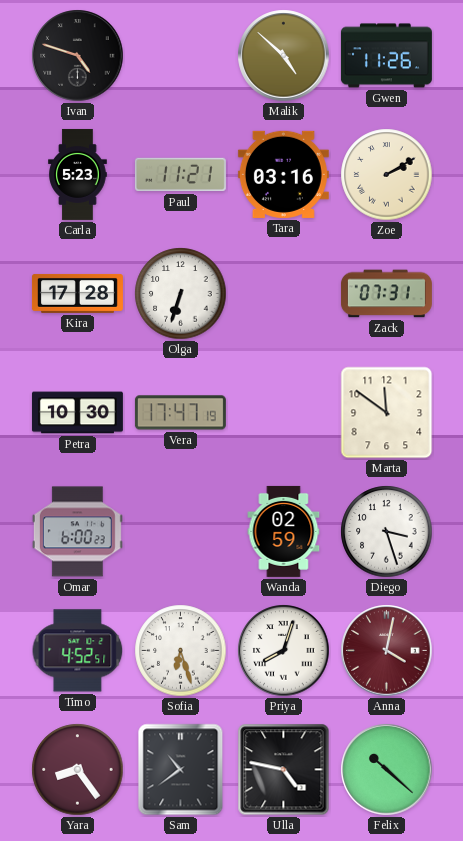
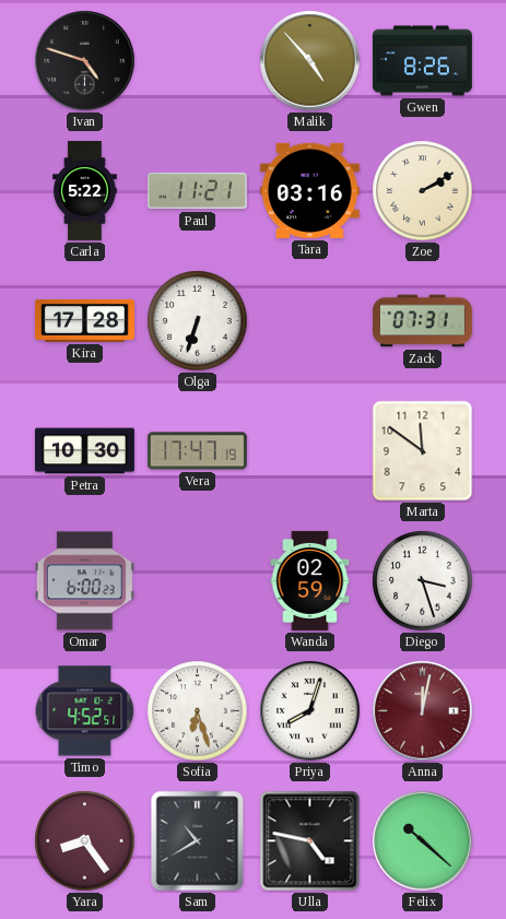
Malik: 4:52 -> 4:53 (310, 61)
Gwen: 11:26 -> 8:26 (422, 61)
Carla: 5:23 -> 5:22 (85, 190)
Anna: 4:02 -> 12:02 (423, 711)
Sam: 10:39 -> 10:40 (198, 841)
